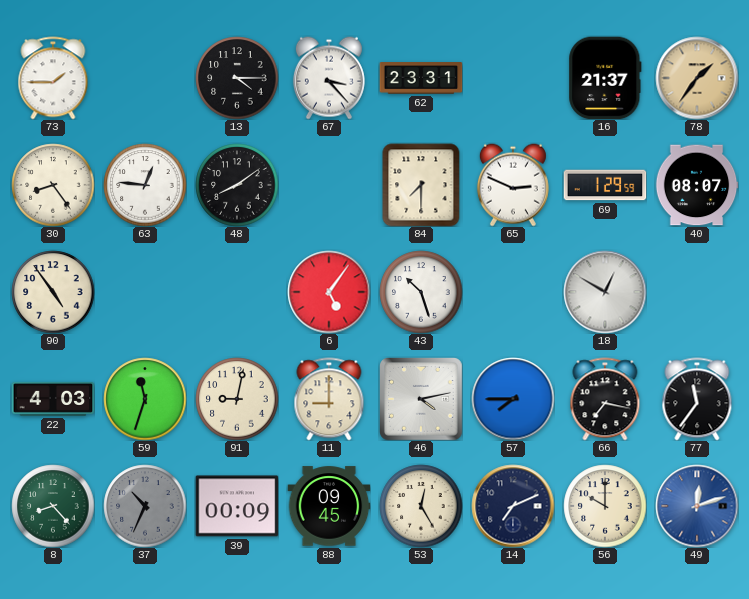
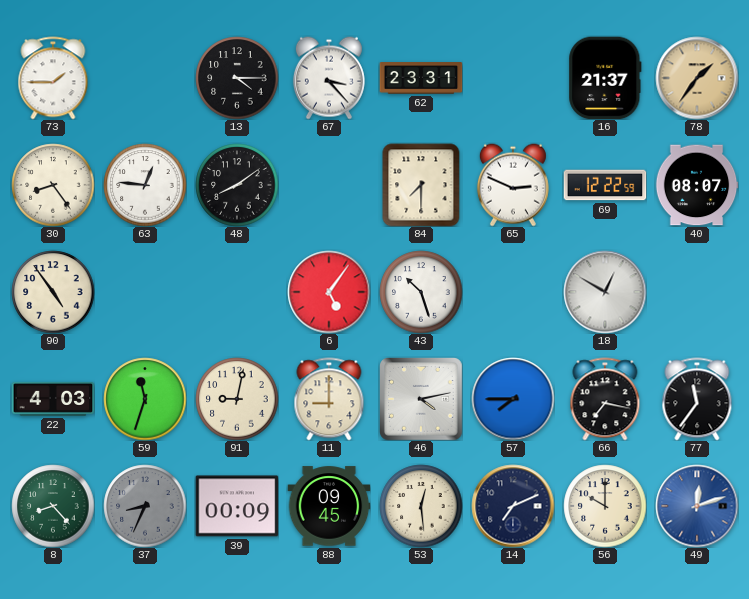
69: 1:29 -> 12:22 (605, 185)
37: 10:34 -> 8:34 (145, 506)
53: 12:25 -> 12:29 (421, 506)
